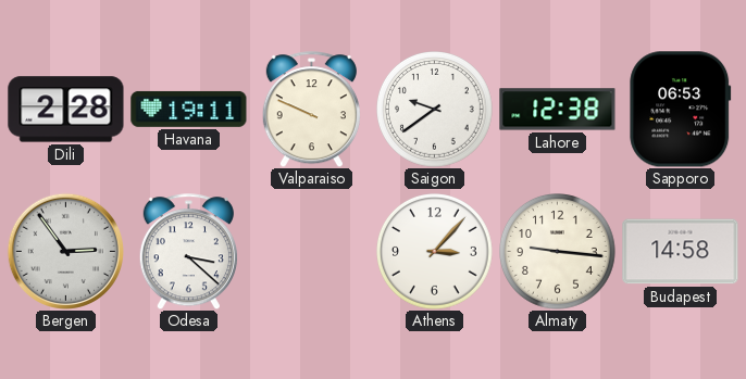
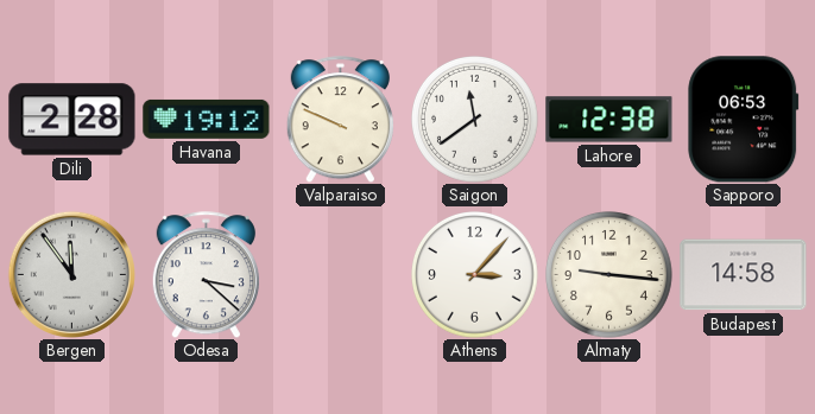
Havana: 19:11 -> 19:12 (207, 119)
Saigon: 9:39 -> 11:39 (475, 120)
Bergen: 2:54 -> 11:54 (71, 274)
